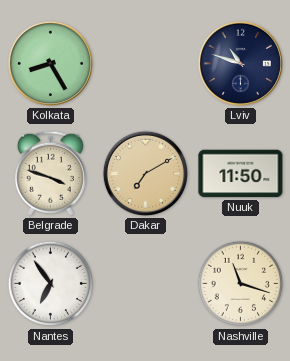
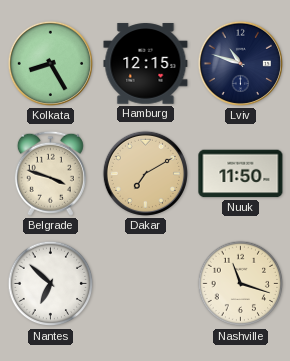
Hamburg: none -> 12:15 (146, 64)
Nantes: 6:54 -> 6:52 (51, 284)
